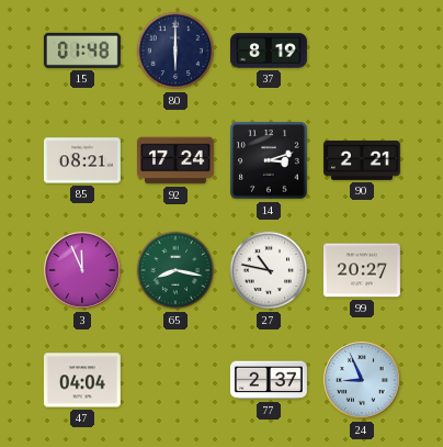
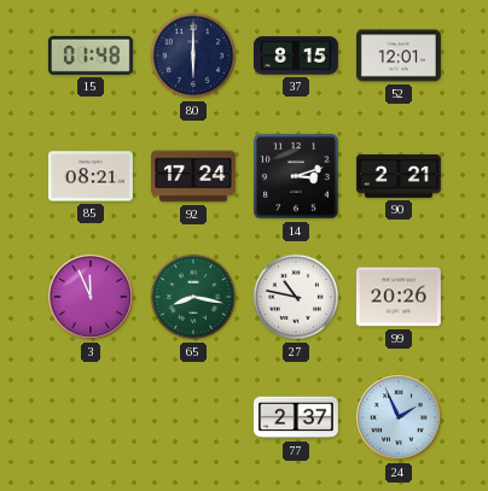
37: 8:19 -> 8:15 (296, 55)
52: none -> 12:01 (399, 55)
99: 20:27 -> 20:26 (399, 297)
47: 04:04 -> none (82, 380)
24: 8:56 -> 1:56 (400, 419)
